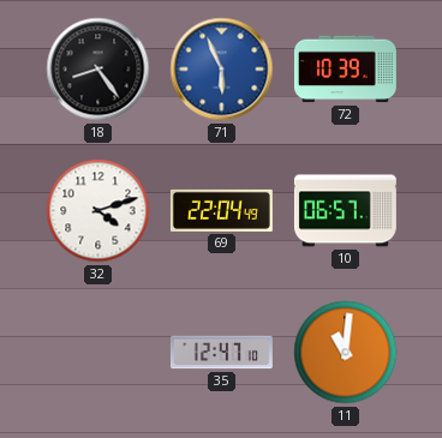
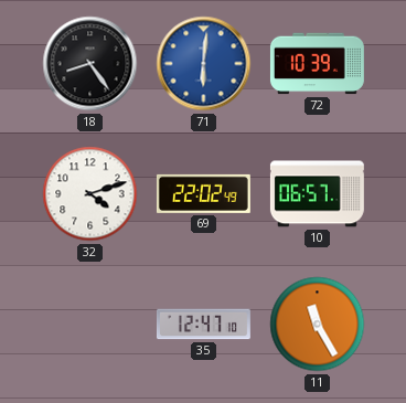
71: 5:56 -> 6:01 (204, 64)
69: 22:04 -> 22:02 (203, 193)
11: 11:01 -> 11:25 (318, 325)
